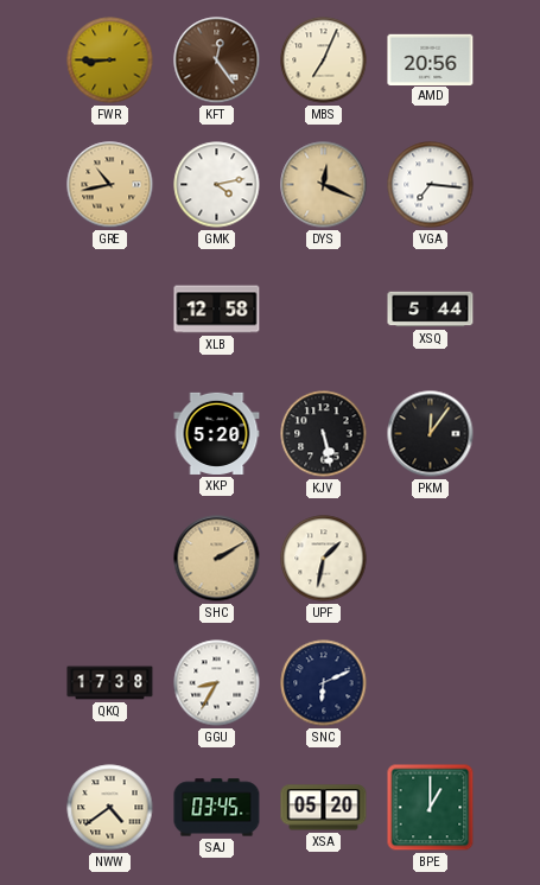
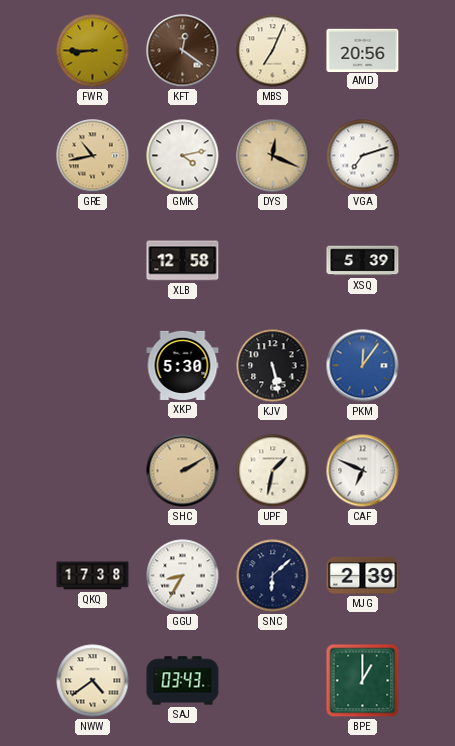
KFT: 12:24 -> 12:21 (183, 51)
VGA: 7:16 -> 7:12 (363, 156)
XSQ: 5:44 -> 5:39 (363, 261)
XKP: 5:20 -> 5:30 (183, 365)
PKM dial: black -> blue (363, 366)
CAF: none -> 6:49 (363, 471)
SNC: 6:11 -> 6:08 (273, 576)
MJG: none -> 2:39 (363, 575)
SAJ: 03:45 -> 03:43 (183, 681)
XSA: 05:20 -> none (324, 808)
